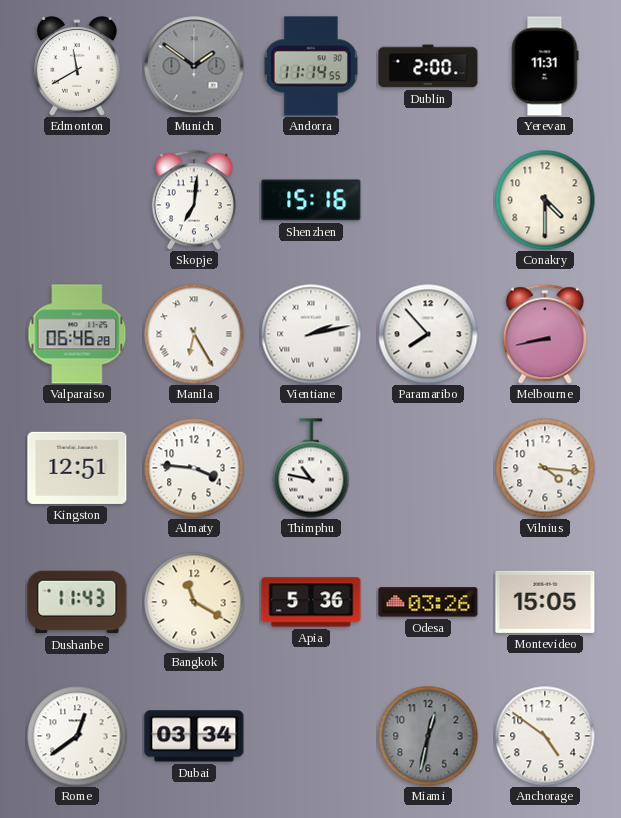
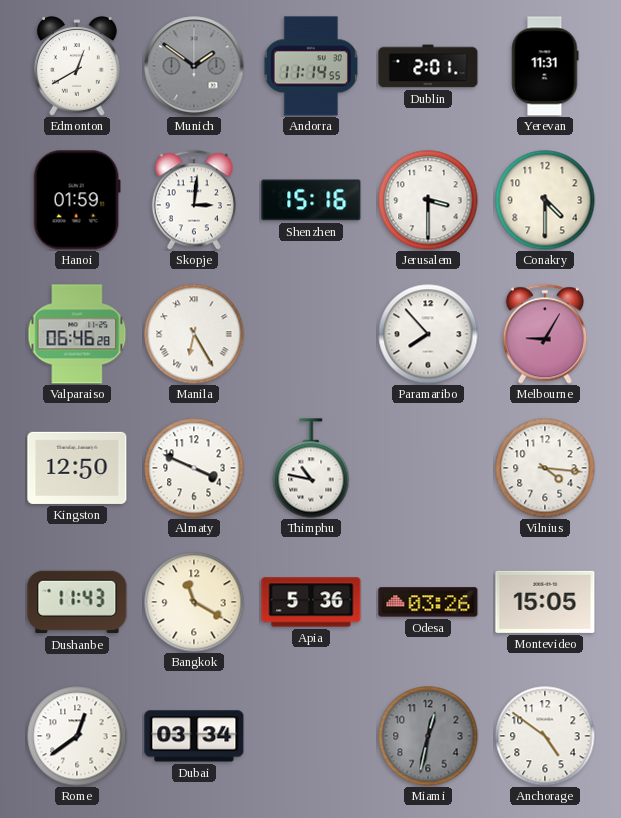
Edmonton: 11:40 -> 12:40 (77, 66)
Dublin: 2:00 -> 2:01 (428, 66)
Hanoi: none -> 01:59 (77, 200)
Skopje: 7:01 -> 3:01 (194, 200)
Jerusalem: none -> 3:30 (428, 200)
Vientiane: 2:13 -> none (311, 334)
Melbourne: 8:43 -> 9:05 (545, 334)
Kingston: 12:51 -> 12:50 (77, 468)
Almaty: 3:46 -> 3:49 (194, 468)
